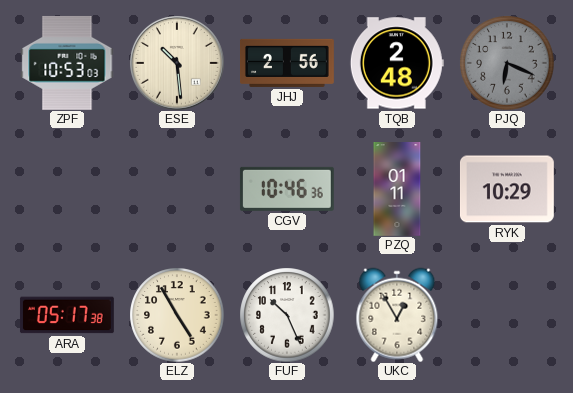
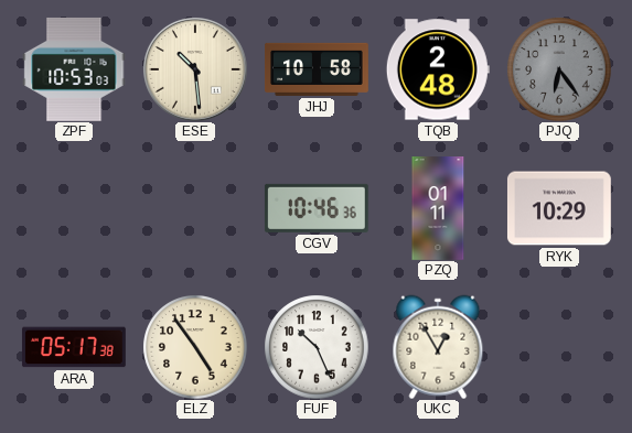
JHJ: 2:56 -> 10:58 (318, 69)
PJQ: 6:19 -> 6:24 (559, 69)
ELZ: 4:55 -> 4:54 (195, 347)
